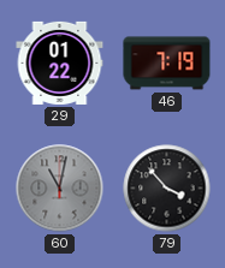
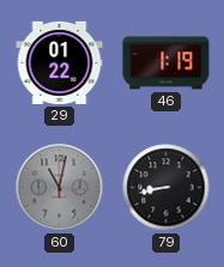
46: 7:19 -> 1:19 (167, 63)
79: 3:53 -> 8:43 (167, 188)
